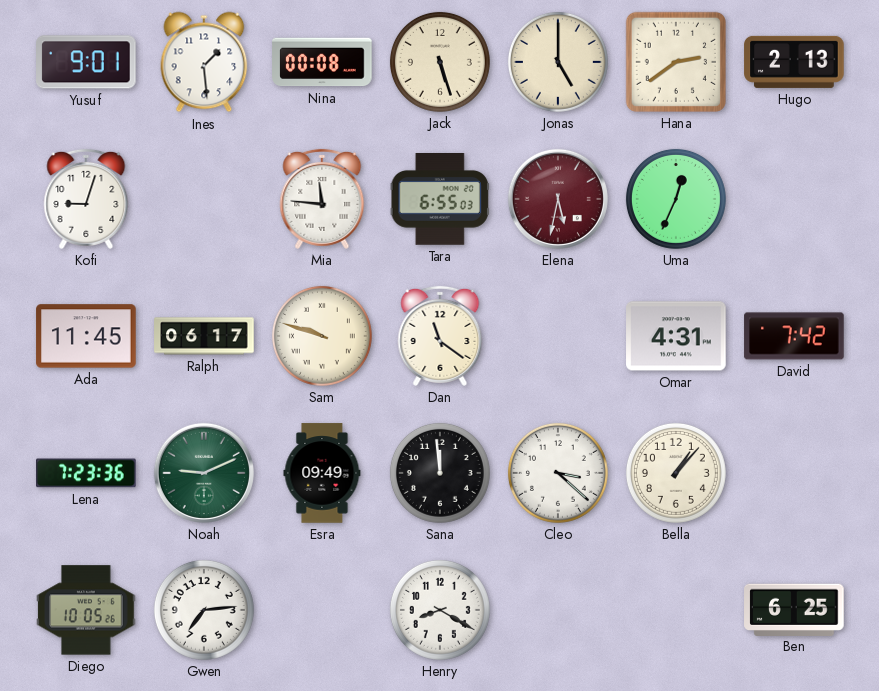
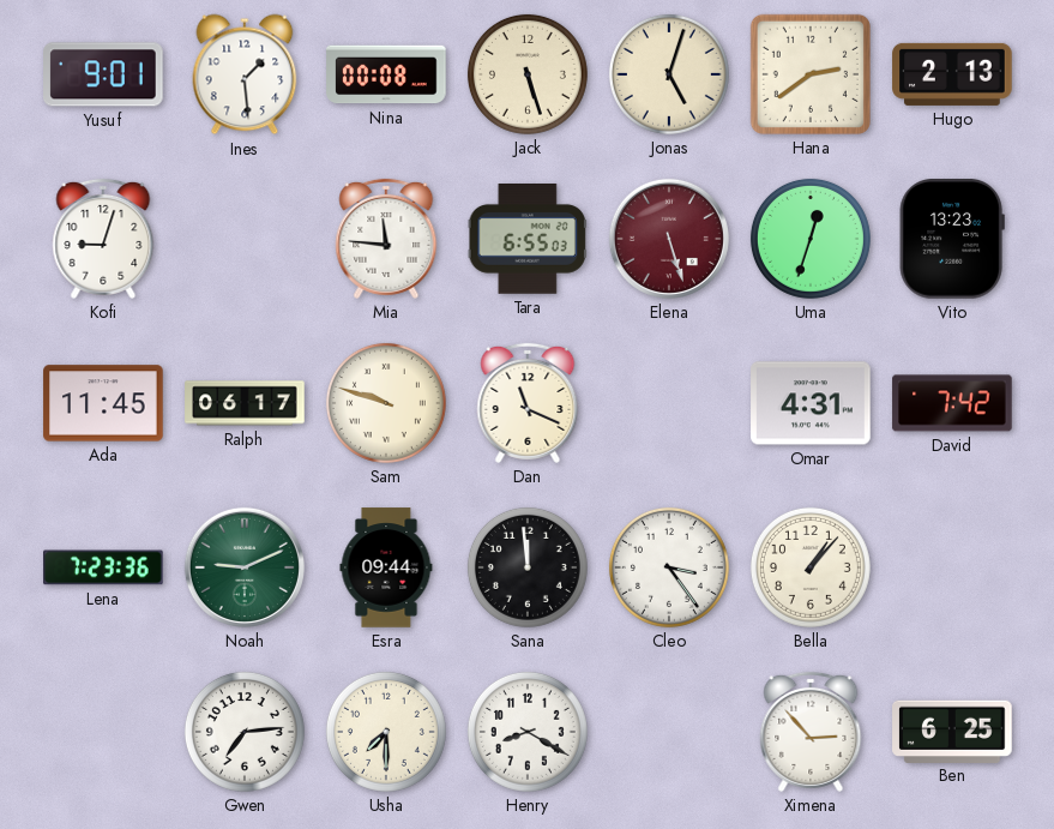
Jonas: 5:00 -> 5:03 (669, 74)
Elena: 5:32 -> 5:27 (669, 239)
Uma: 12:34 -> 12:33 (811, 239)
Vito: none -> 13:23 (952, 240)
Dan: 11:21 -> 11:19 (528, 403)
Esra: 09:49 -> 09:44 (386, 567)
Cleo: 3:22 -> 3:24 (669, 567)
Diego: 10:05 -> none (86, 610)
Usha: none -> 7:30 (386, 732)
Ximena: none -> 2:53 (811, 732)
